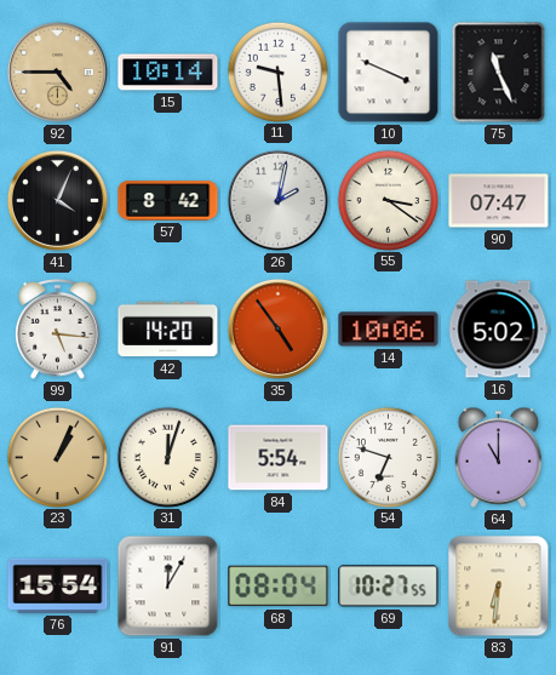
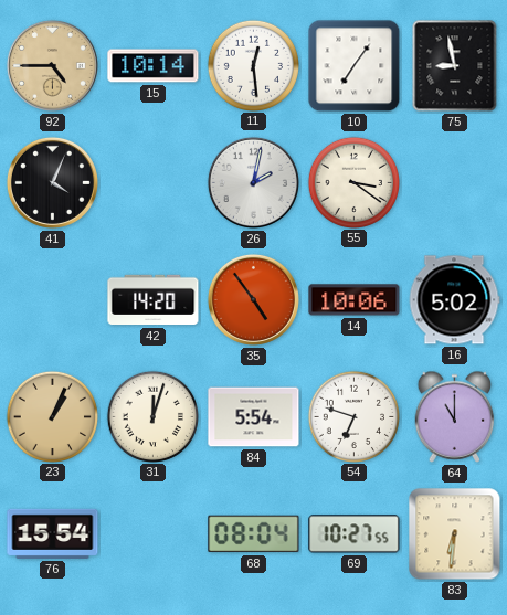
11: 9:29 -> 12:29 (253, 65)
10: 3:49 -> 7:06 (355, 66)
75: 11:26 -> 8:58 (455, 66)
57: 8:42 -> none (168, 201)
90: 07:47 -> none (499, 201)
99: 5:16 -> none (58, 330)
91: 12:05 -> none (168, 587)
